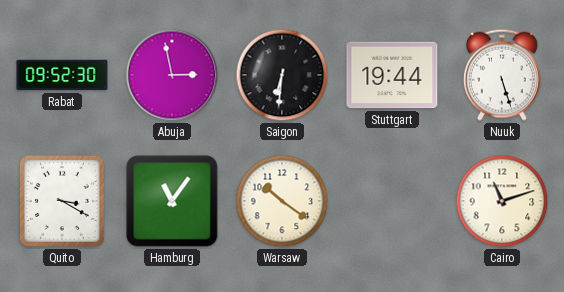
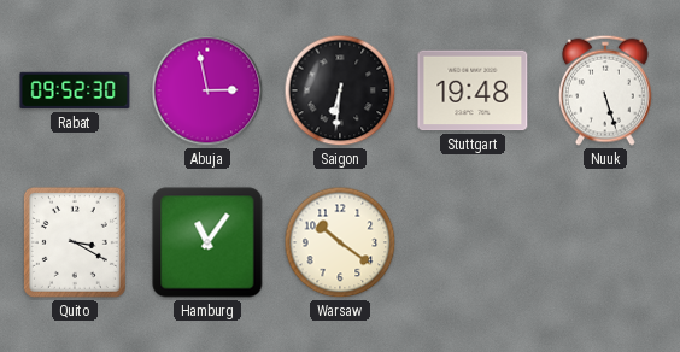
Stuttgart: 19:44 -> 19:48 (473, 90)
Cairo: 11:12 -> none (502, 201)
